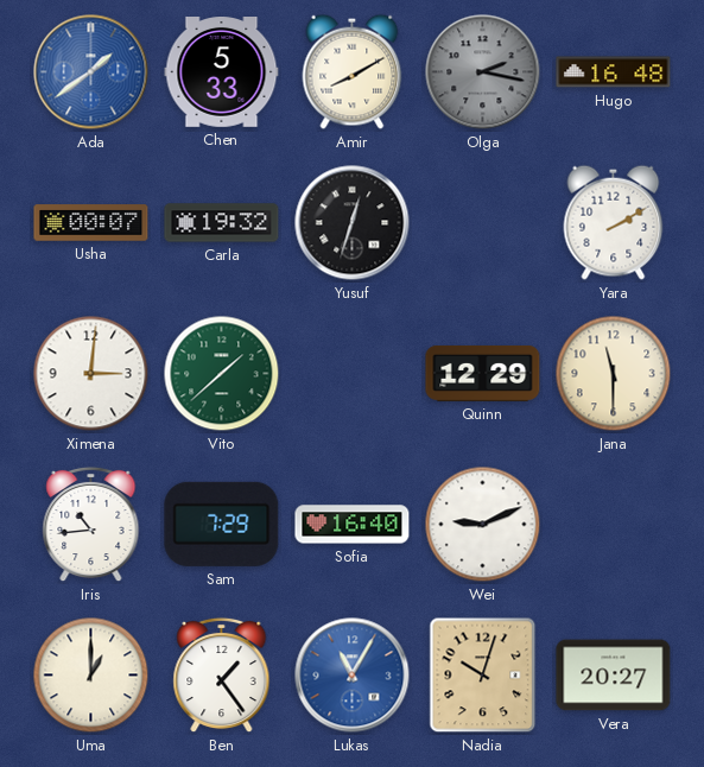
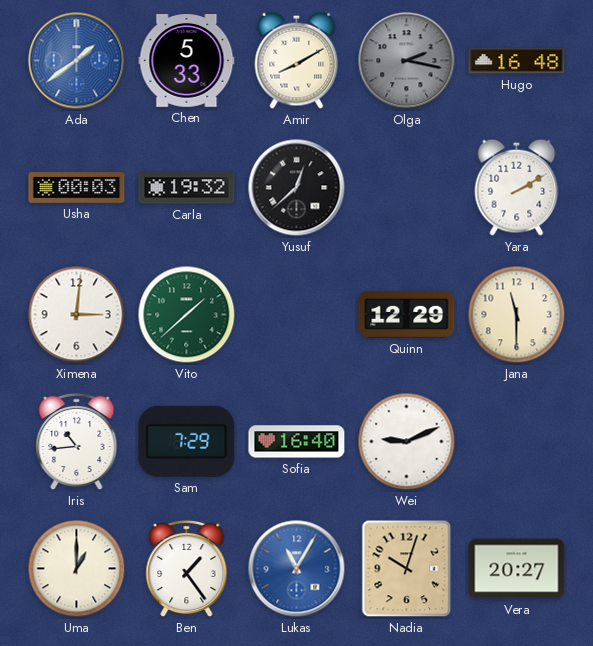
Usha: 00:07 -> 00:03 (77, 188)
Yusuf: 12:33 -> 12:38 (297, 188)
